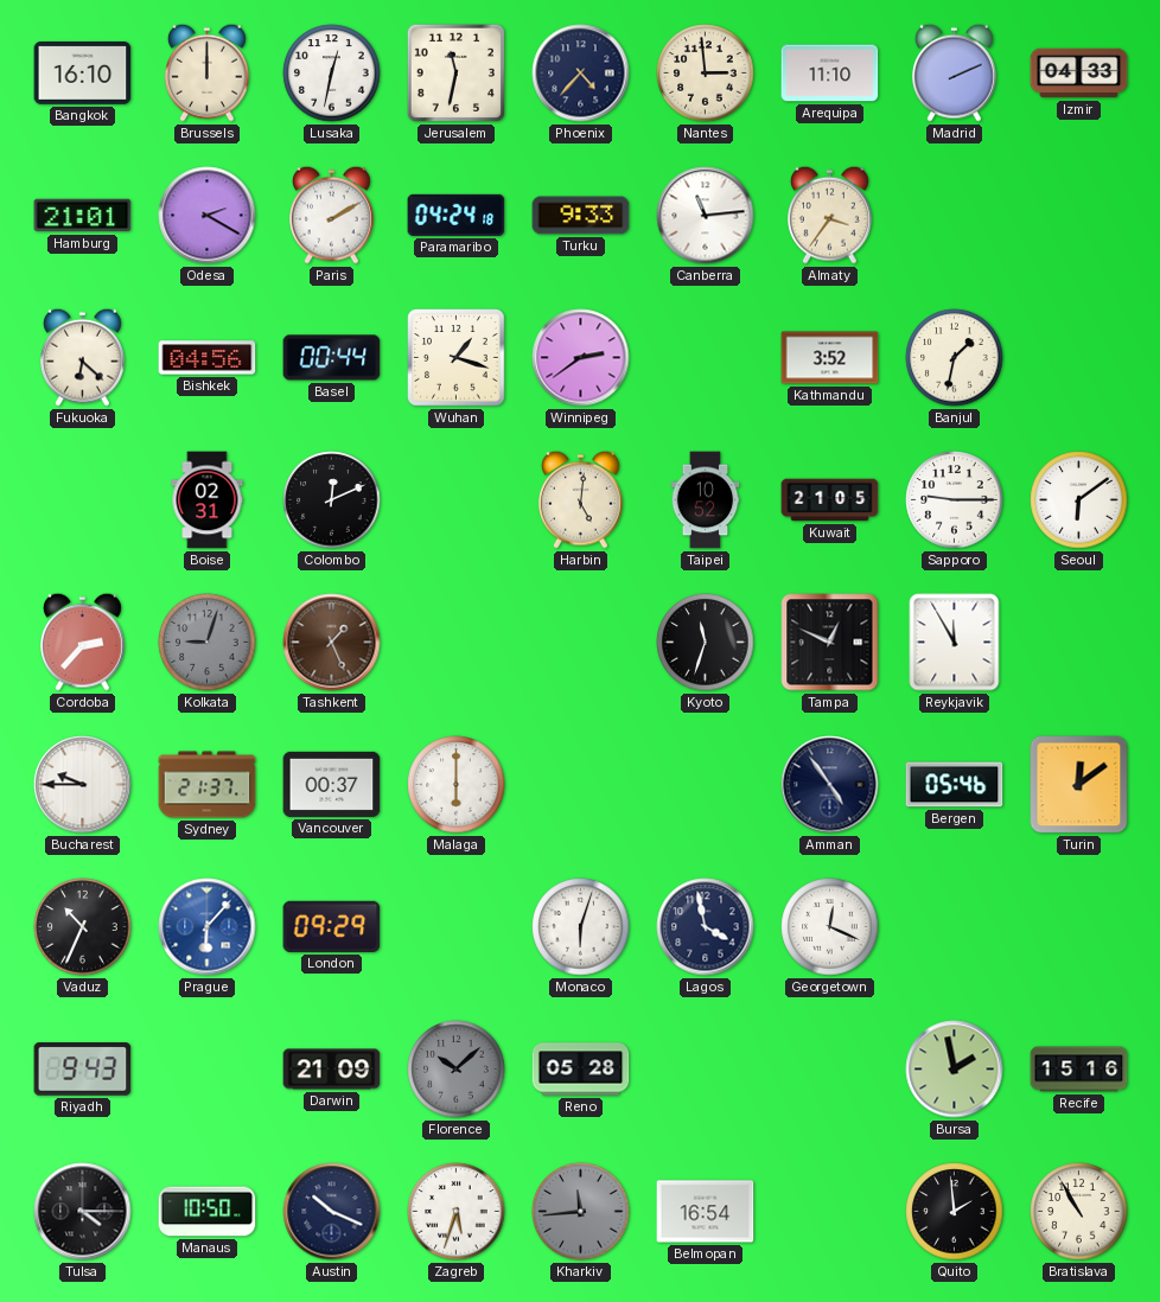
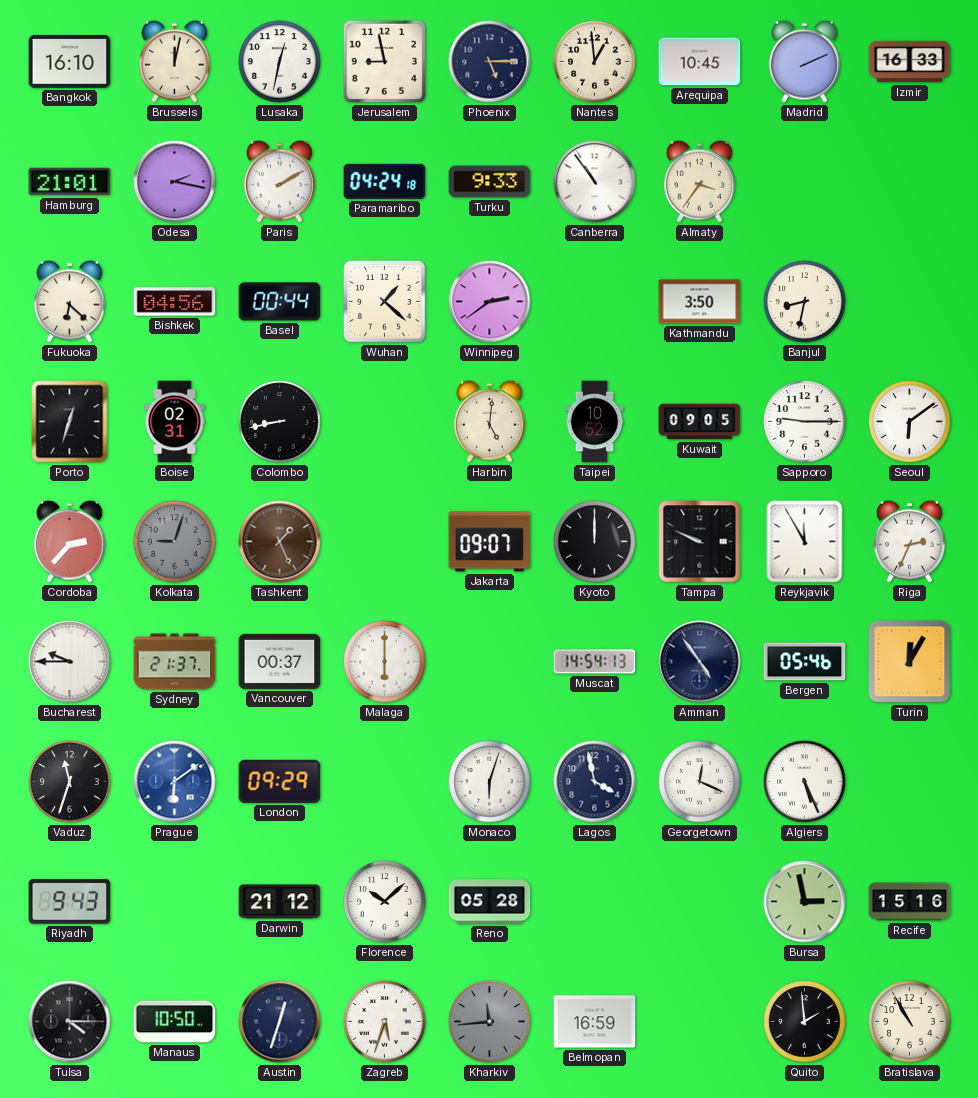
Brussels: 12:00 -> 12:02 (175, 61)
Jerusalem: 11:32 -> 8:58 (384, 61)
Phoenix: 4:37 -> 5:15 (490, 62)
Nantes: 2:59 -> 12:59 (595, 62)
Arequipa: 11:10 -> 10:45 (700, 62)
Izmir: 04:33 -> 16:33 (910, 62)
Odesa: 2:20 -> 2:17 (175, 182)
Canberra: 11:14 -> 10:54 (595, 182)
Wuhan: 1:18 -> 1:22 (385, 302)
Kathmandu: 3:52 -> 3:50 (700, 302)
Banjul: 1:32 -> 8:32 (805, 302)
Porto: none -> 12:33 (70, 422)
Colombo: 12:11 -> 8:43 (280, 422)
Kuwait: 21:05 -> 09:05 (700, 422)
Jakarta: none -> 09:07 (490, 542)
Kyoto: 11:33 -> 12:00 (595, 542)
Tampa: 12:49 -> 9:49 (700, 542)
Riga: none -> 2:34 (910, 541)
Muscat: none -> 14:54 (595, 662)
Turin: 12:09 -> 12:05 (910, 662)
Vaduz: 10:34 -> 11:33 (70, 782)
Prague: 6:07 -> 6:09 (175, 782)
Algiers: none -> 5:26 (805, 782)
Darwin: 21:09 -> 21:12 (280, 902)
Florence dial: grey -> white (385, 902)
Bursa: 1:58 -> 2:58 (805, 902)
Austin: 10:19 -> 12:33 (280, 1022)
Belmopan: 16:54 -> 16:59 (595, 1022)
